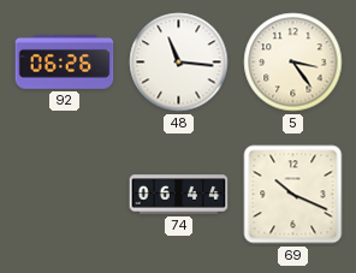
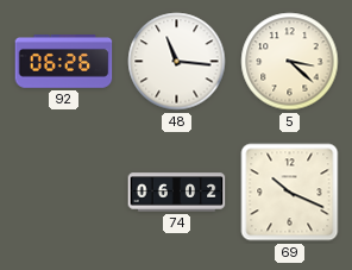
5: 3:24 -> 3:22 (290, 62)
74: 06:44 -> 06:02 (177, 193)
